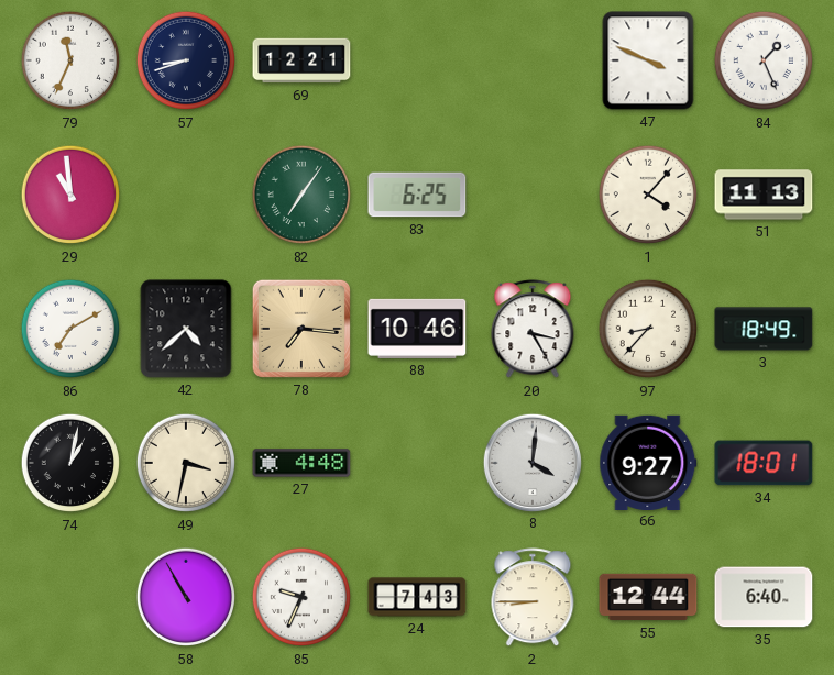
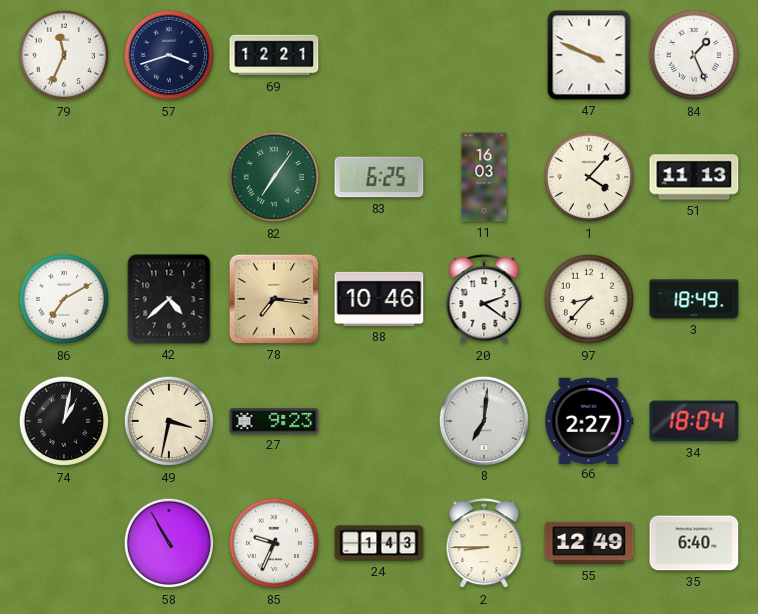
57: 8:42 -> 3:42 (169, 55)
29: 10:59 -> none (70, 195)
11: none -> 16:03 (484, 177)
20: 3:25 -> 2:21 (484, 300)
27: 4:48 -> 9:23 (274, 421)
8: 4:01 -> 7:01 (483, 420)
66: 9:27 -> 2:27 (589, 420)
34: 18:01 -> 18:04 (694, 421)
24: 7:43 -> 1:43 (379, 543)
55: 12:44 -> 12:49 (589, 543)
